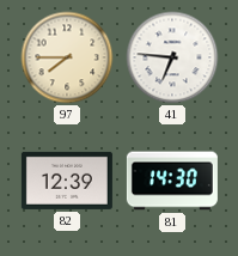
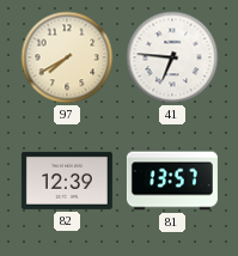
97: 7:45 -> 7:40 (67, 57)
81: 14:30 -> 13:57 (172, 181)
